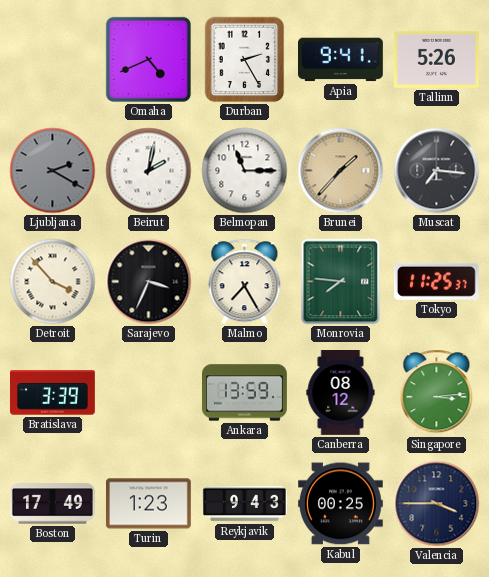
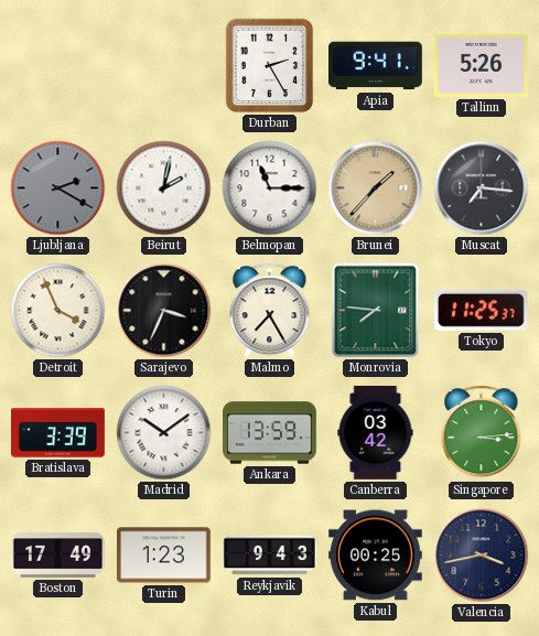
Omaha: 4:41 -> none (148, 59)
Detroit: 3:53 -> 3:56 (58, 311)
Madrid: none -> 10:09 (164, 433)
Canberra: 08:12 -> 03:42 (376, 433)
Valencia: 3:45 -> 3:43 (482, 556)
